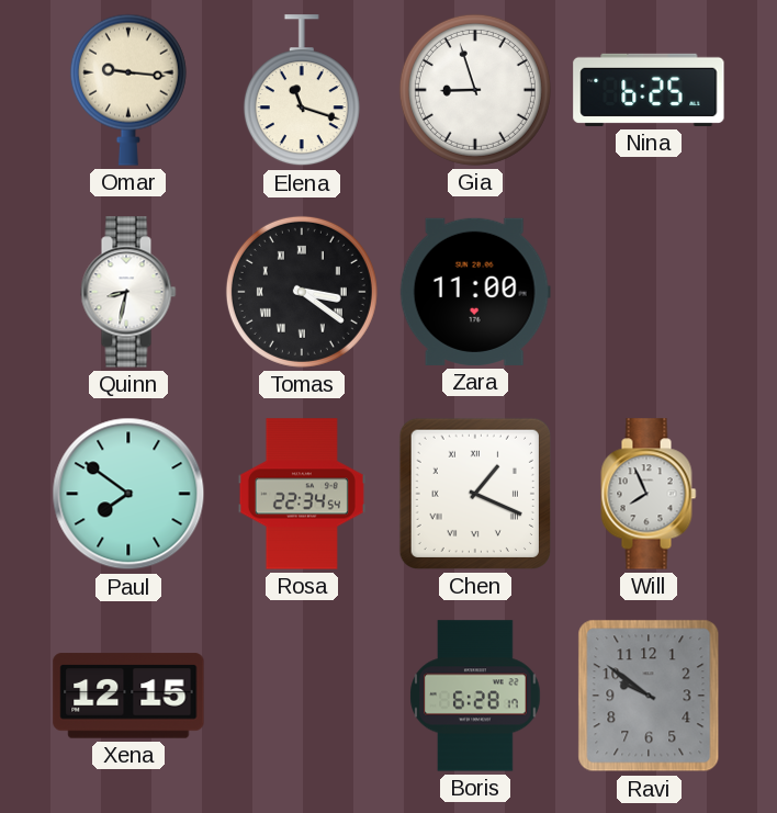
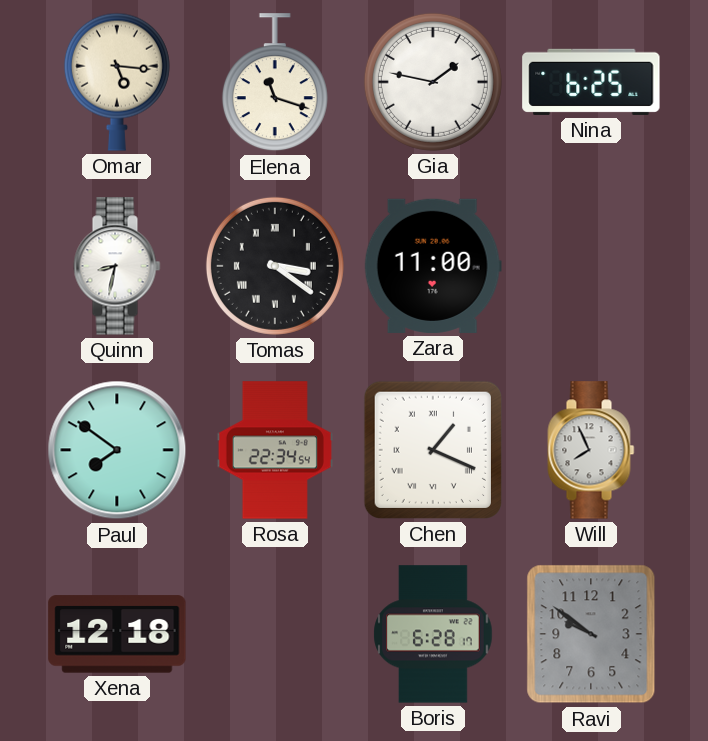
Omar: 9:16 -> 5:16 (117, 82)
Gia: 8:57 -> 1:47 (433, 82)
Xena: 12:15 -> 12:18 (117, 634)
